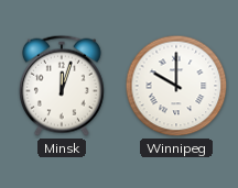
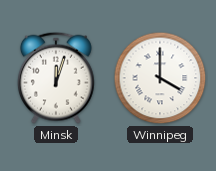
Winnipeg: 10:00 -> 4:00 (160, 78)
